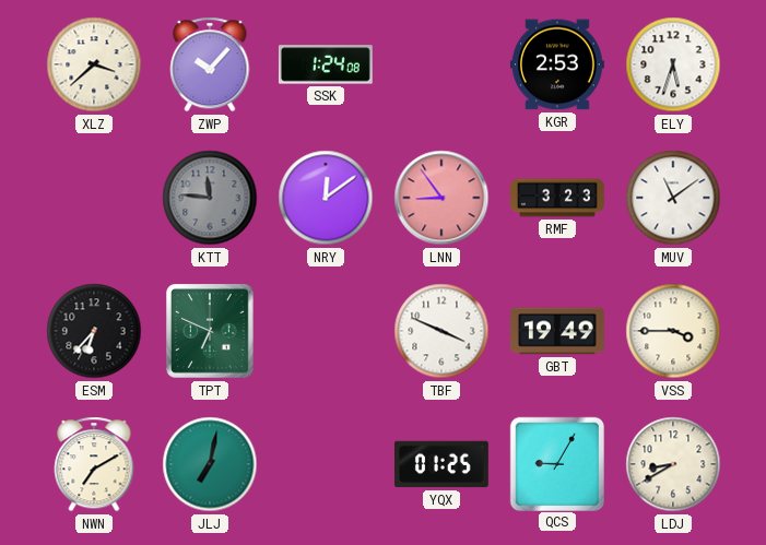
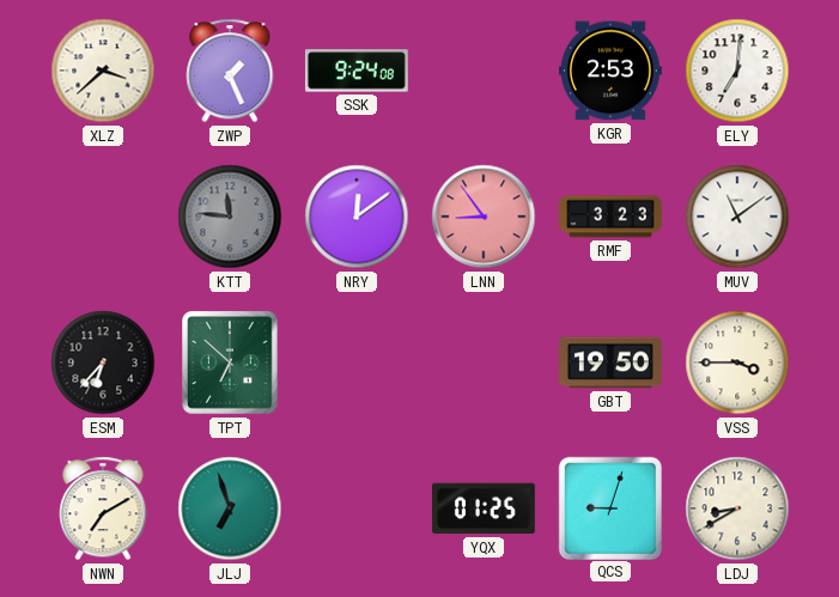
ZWP: 10:07 -> 1:26 (230, 71)
SSK: 1:24 -> 9:24 (357, 71)
ELY: 5:33 -> 7:01 (737, 71)
TPT: 6:49 -> 6:52 (231, 364)
TBF: 3:49 -> none (441, 331)
GBT: 19:49 -> 19:50 (612, 363)
JLJ: 7:02 -> 6:57 (230, 508)
QCS: 9:05 -> 9:03 (609, 507)
